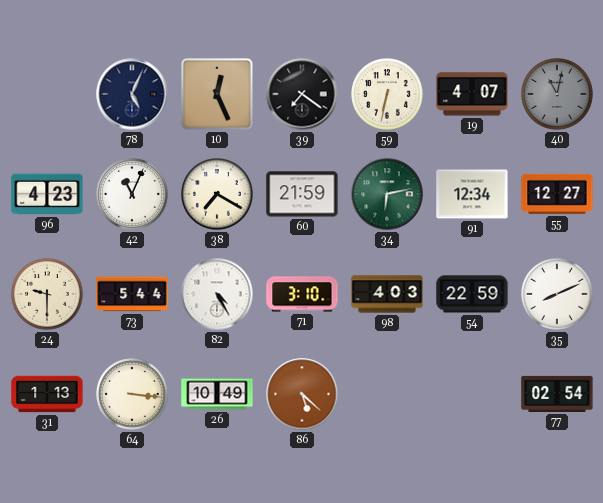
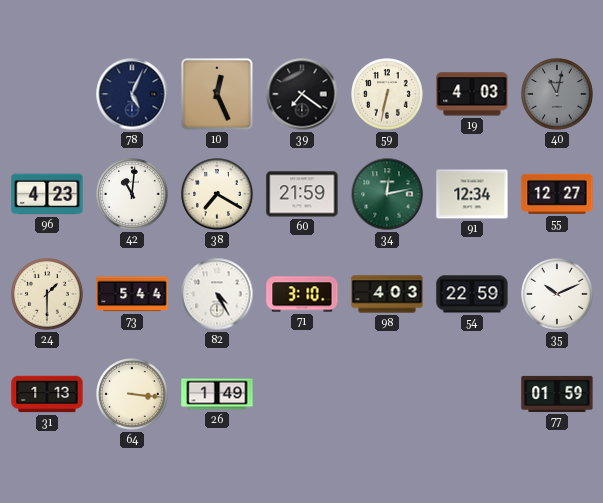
19: 4:07 -> 4:03 (472, 94)
42: 11:04 -> 11:01 (132, 194)
34: 6:13 -> 12:13 (387, 194)
24: 9:30 -> 1:30 (47, 294)
35: 8:11 -> 10:11 (557, 294)
26: 10:49 -> 1:49 (217, 394)
86: 5:22 -> none (302, 394)
77: 02:54 -> 01:59 (557, 394)
